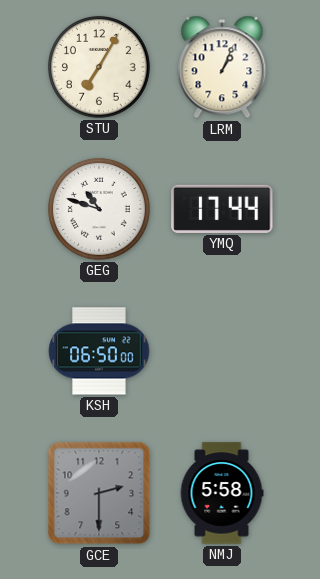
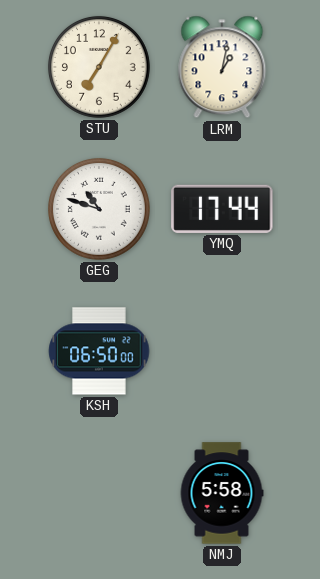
LRM: 1:04 -> 1:02 (222, 67)
GCE: 2:30 -> none (99, 493)
